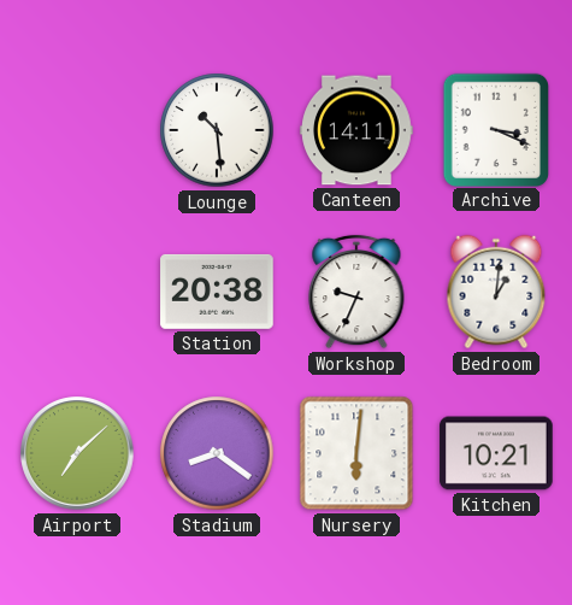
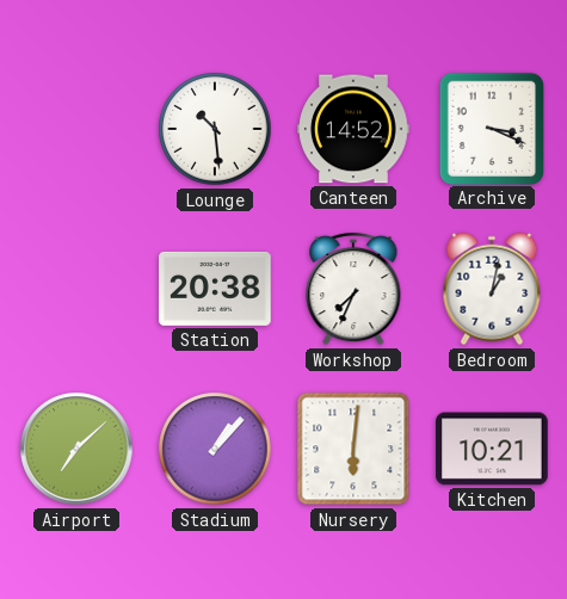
Canteen: 14:11 -> 14:52 (353, 129)
Workshop: 9:34 -> 7:34 (353, 289)
Bedroom: 1:01 -> 1:02 (492, 289)
Stadium: 8:21 -> 1:07 (215, 449)
